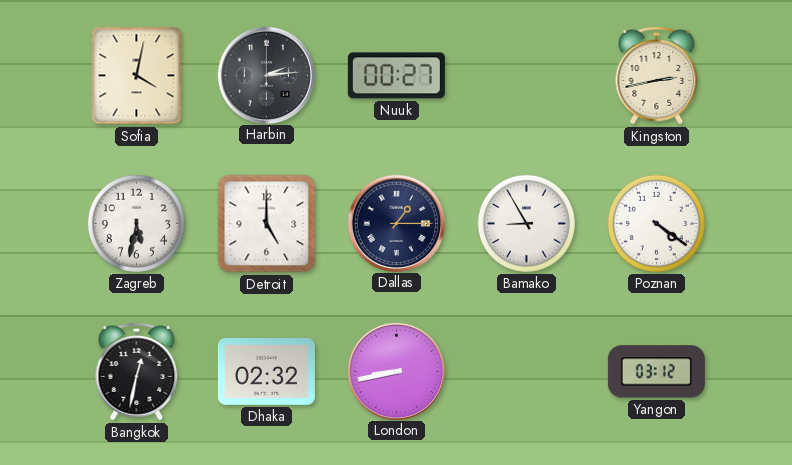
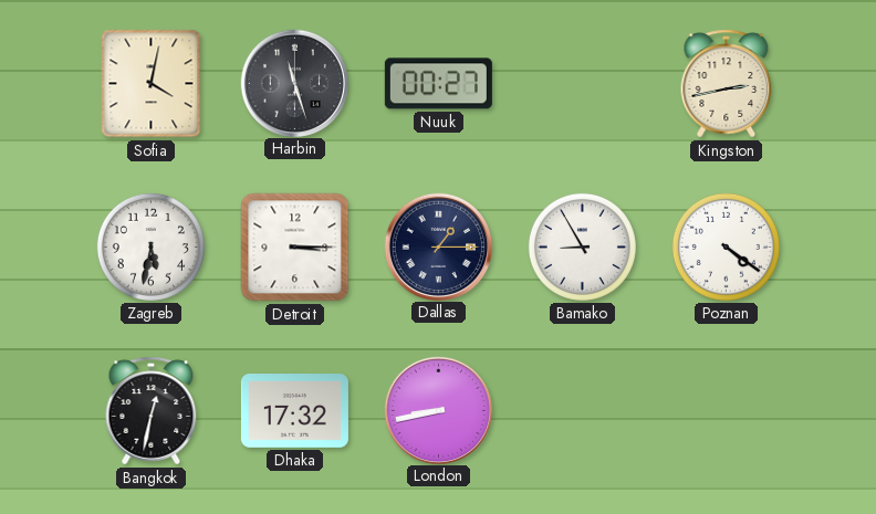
Harbin: 2:14 -> 11:27 (294, 83)
Detroit: 5:00 -> 3:15 (295, 248)
Dhaka: 02:32 -> 17:32 (294, 411)
Yangon: 03:12 -> none (656, 372)
